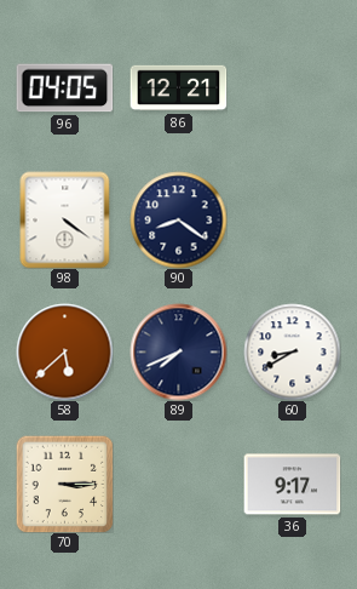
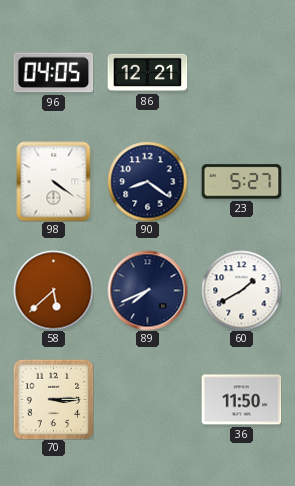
23: none -> 5:27 (241, 182)
60: 8:40 -> 1:40 (241, 290)
36: 9:17 -> 11:50 (241, 400)
